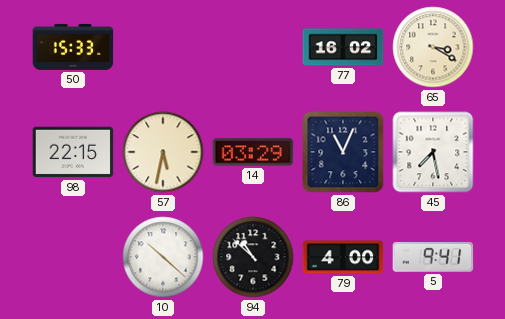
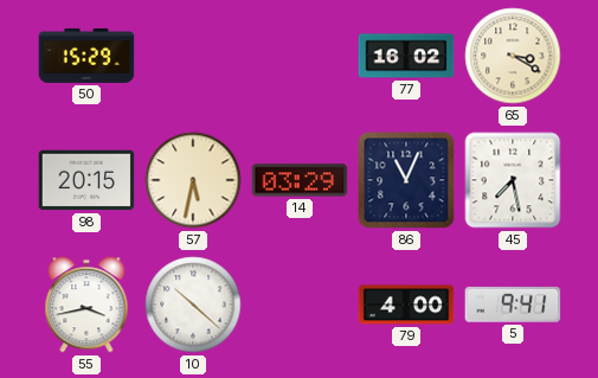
50: 15:33 -> 15:29 (86, 56)
98: 22:15 -> 20:15 (86, 180)
55: none -> 3:43 (86, 305)
94: 10:52 -> none (253, 257)
